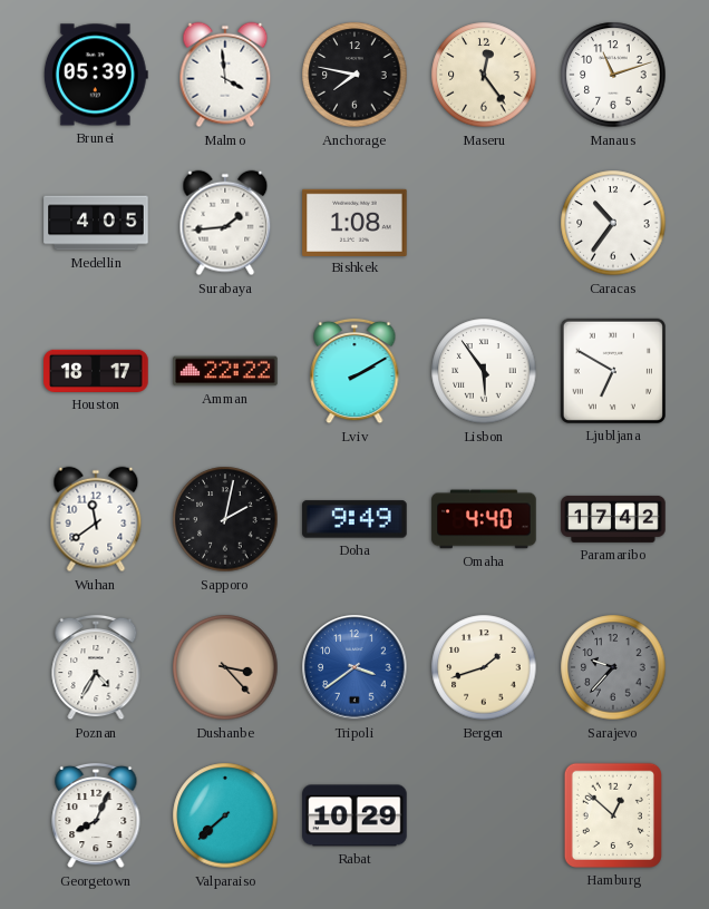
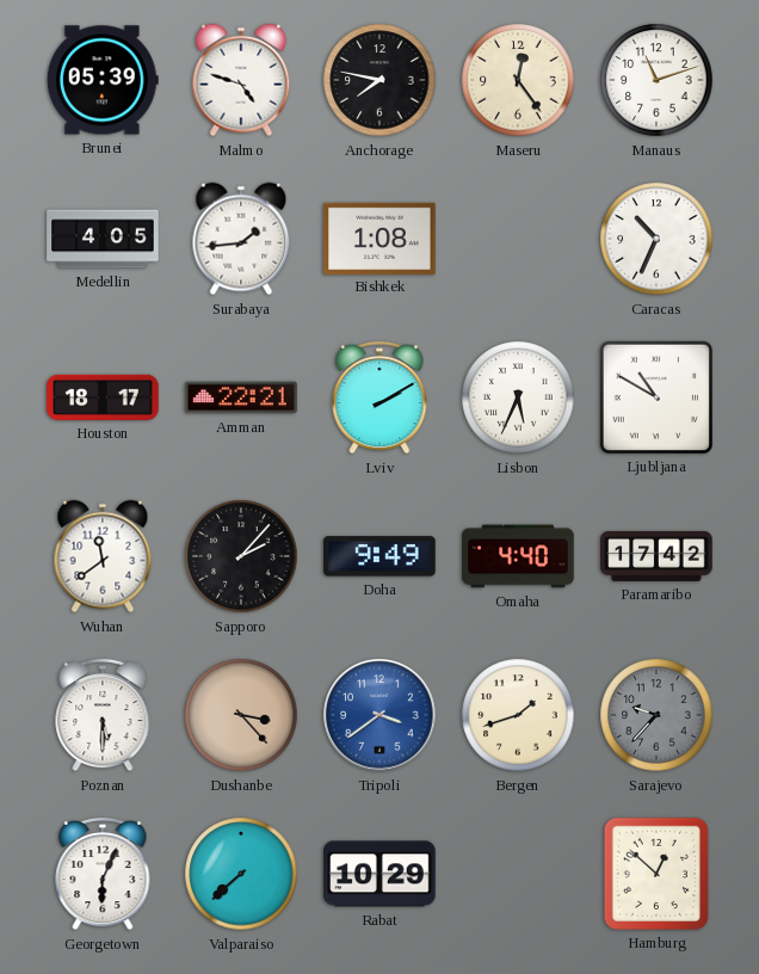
Malmo: 3:59 -> 4:48 (241, 80)
Caracas: 10:36 -> 10:34 (656, 239)
Amman: 22:22 -> 22:21 (241, 397)
Lisbon: 5:54 -> 5:34 (518, 397)
Ljubljana: 6:50 -> 10:50 (656, 397)
Sapporo: 2:02 -> 2:07 (241, 556)
Poznan: 4:35 -> 5:30 (103, 715)
Georgetown: 8:04 -> 6:04 (103, 874)
